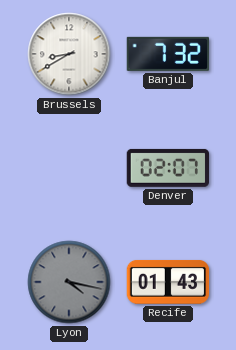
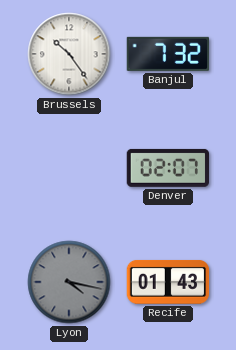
Brussels: 8:40 -> 10:24 (69, 54)
